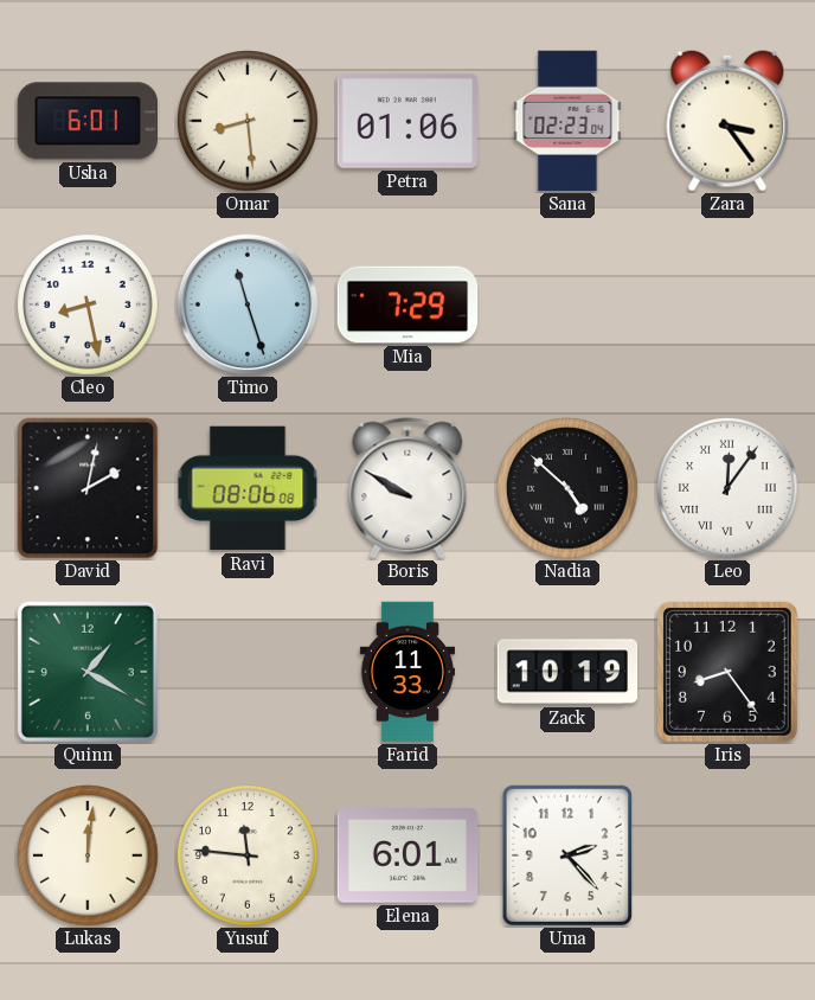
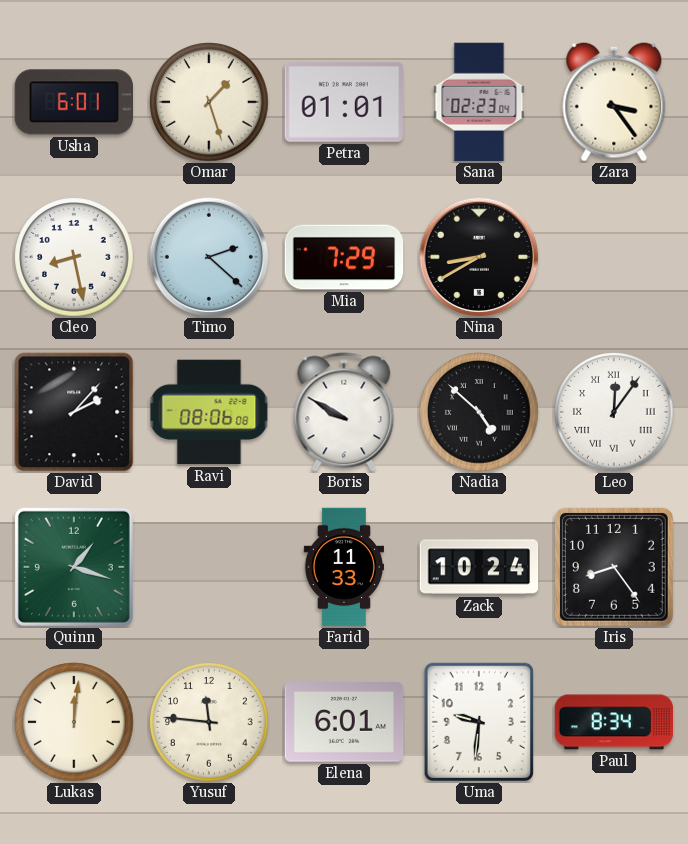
Omar: 8:29 -> 1:27 (209, 102)
Petra: 01:06 -> 01:01 (343, 102)
Timo: 11:27 -> 2:22 (209, 257)
Nina: none -> 8:40 (479, 257)
David: 2:02 -> 2:07 (74, 412)
Quinn: 1:20 -> 1:18 (74, 567)
Zack: 10:19 -> 10:24 (479, 567)
Uma: 2:23 -> 9:31 (479, 721)
Paul: none -> 8:34 (614, 722)
